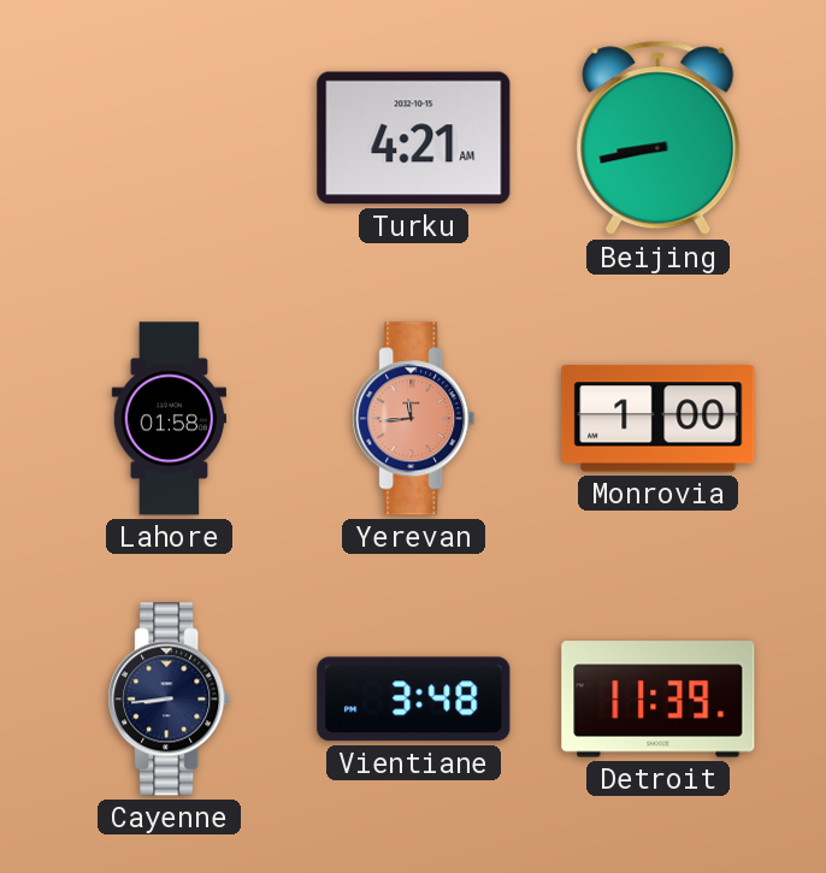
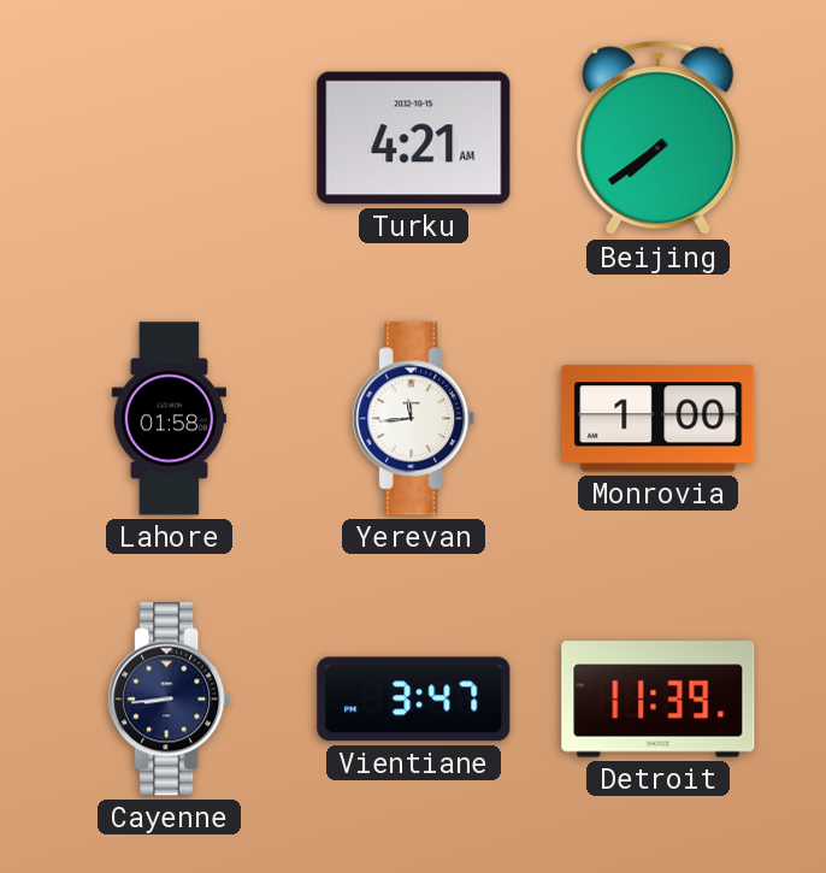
Beijing: 8:43 -> 7:39 (659, 138)
Yerevan dial: salmon -> white (414, 419)
Vientiane: 3:48 -> 3:47 (414, 700)
